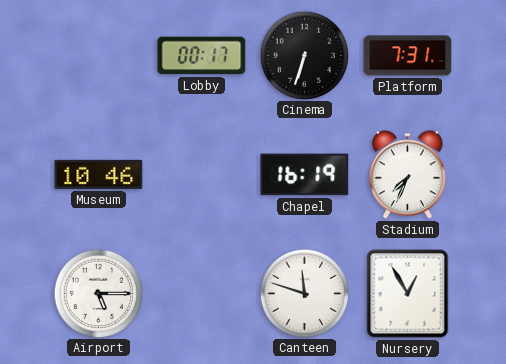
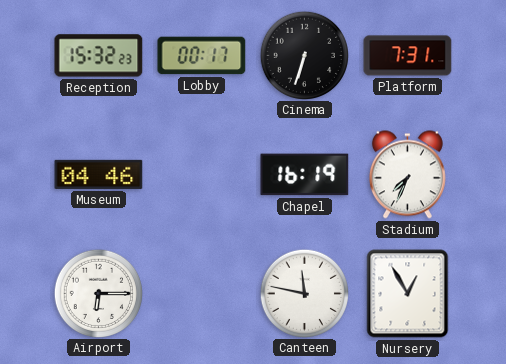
Reception: none -> 15:32 (99, 56)
Museum: 10:46 -> 04:46 (99, 174)
Airport: 5:15 -> 6:15 (98, 293)
Canteen: 11:48 -> 11:47 (304, 293)
